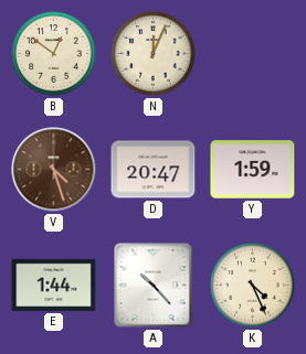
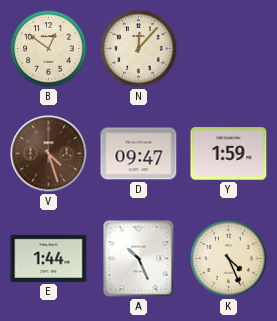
N: 12:04 -> 12:07 (139, 49)
D: 20:47 -> 09:47 (139, 154)
A: 10:23 -> 10:26 (139, 259)
